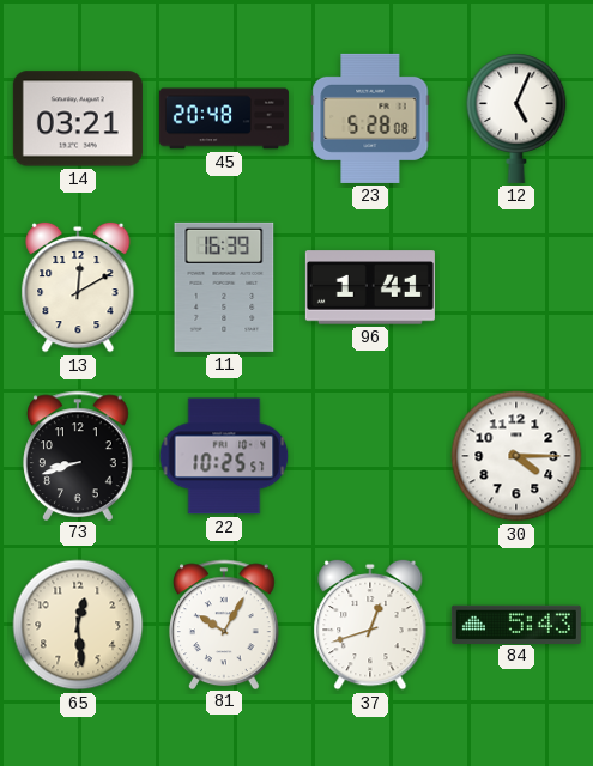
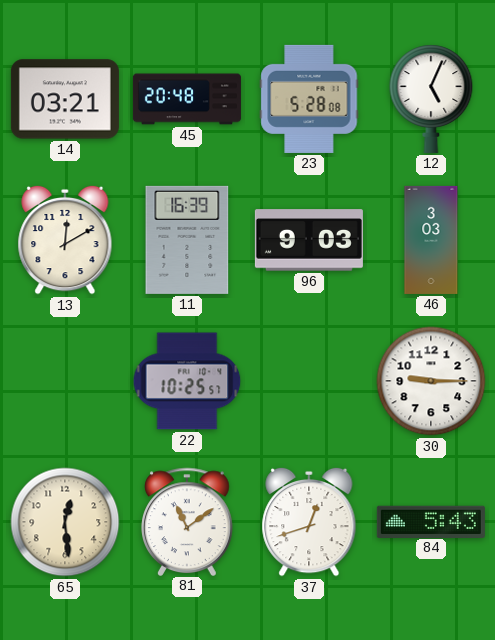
96: 1:41 -> 9:03 (309, 240)
46: none -> 3:03 (431, 240)
73: 8:42 -> none (79, 455)
30: 4:15 -> 9:15 (431, 381)
81: 10:05 -> 11:09 (188, 521)
